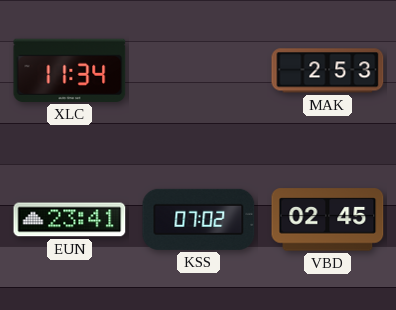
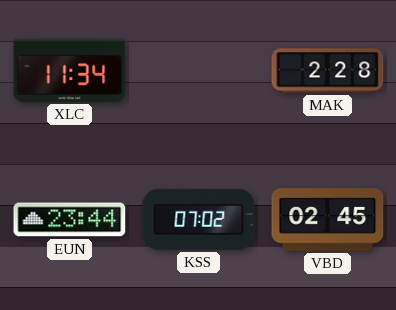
MAK: 2:53 -> 2:28 (328, 71)
EUN: 23:41 -> 23:44 (70, 220)
